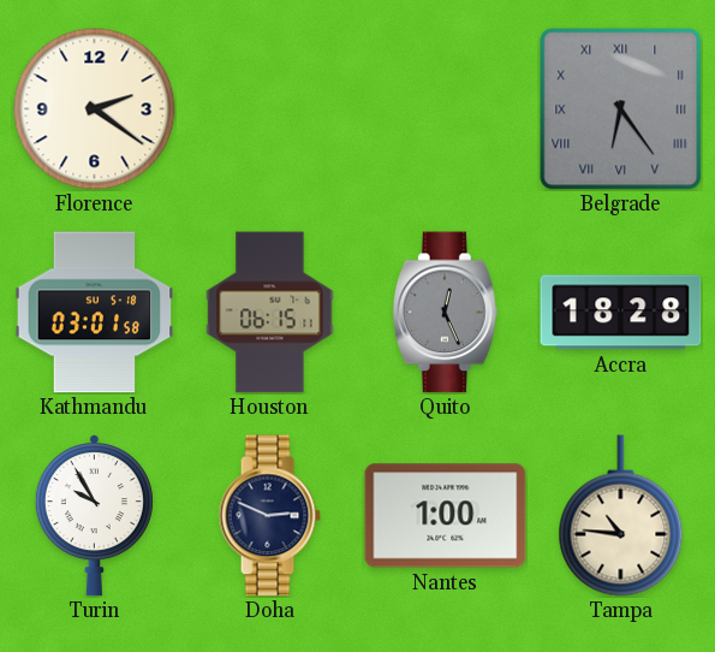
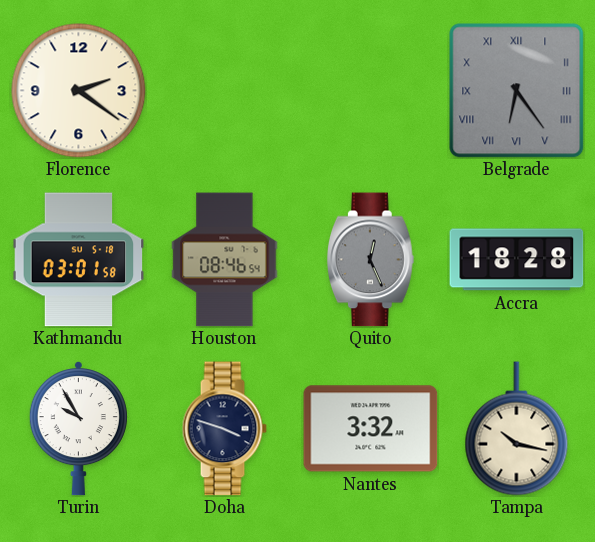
Houston: 06:15 -> 08:46 (225, 260)
Doha: 2:49 -> 3:48 (224, 429)
Nantes: 1:00 -> 3:32 (371, 429)
Tampa: 10:46 -> 10:17 (517, 429)
